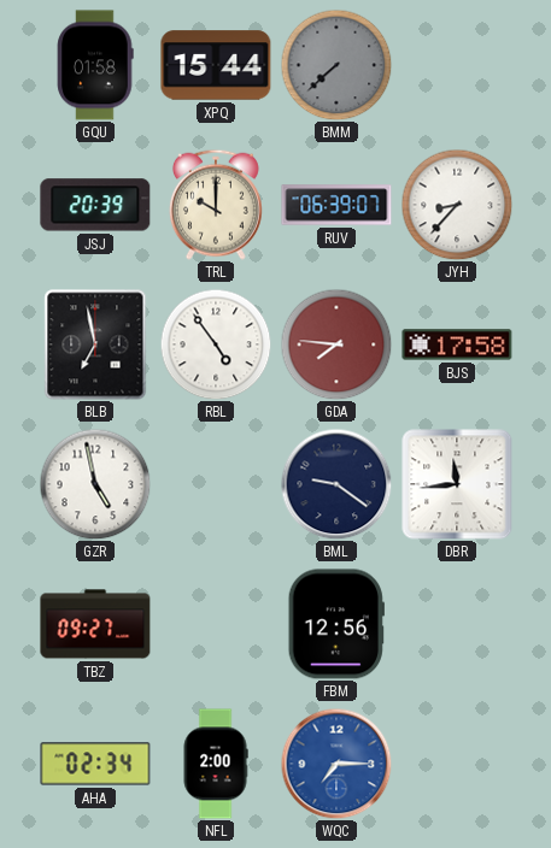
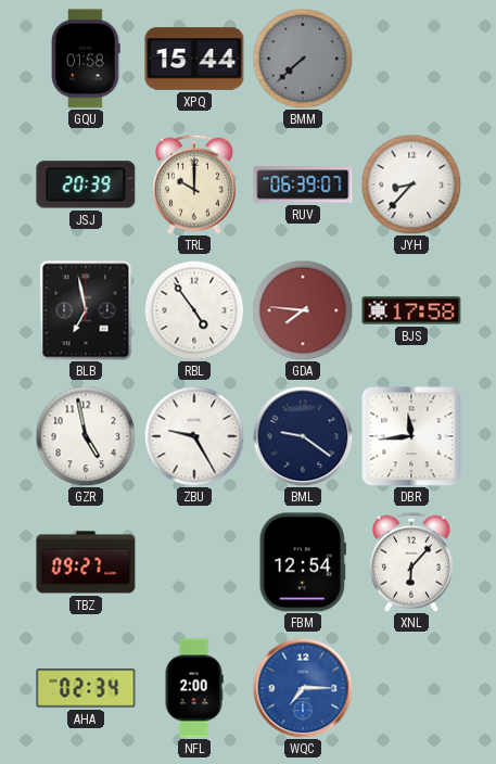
ZBU: none -> 9:25 (194, 436)
FBM: 12:56 -> 12:54 (303, 562)
XNL: none -> 6:07 (411, 562)
